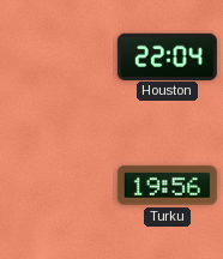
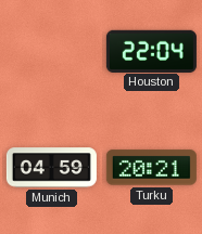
Munich: none -> 04:59 (51, 168)
Turku: 19:56 -> 20:21 (151, 168)
